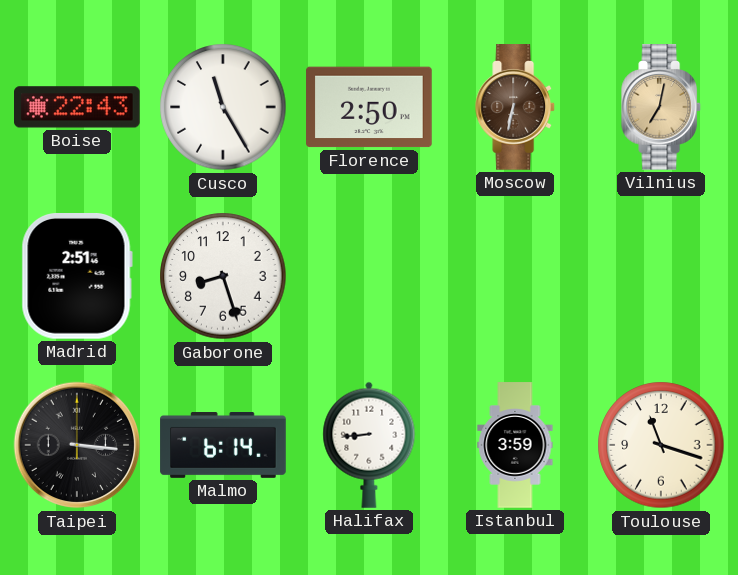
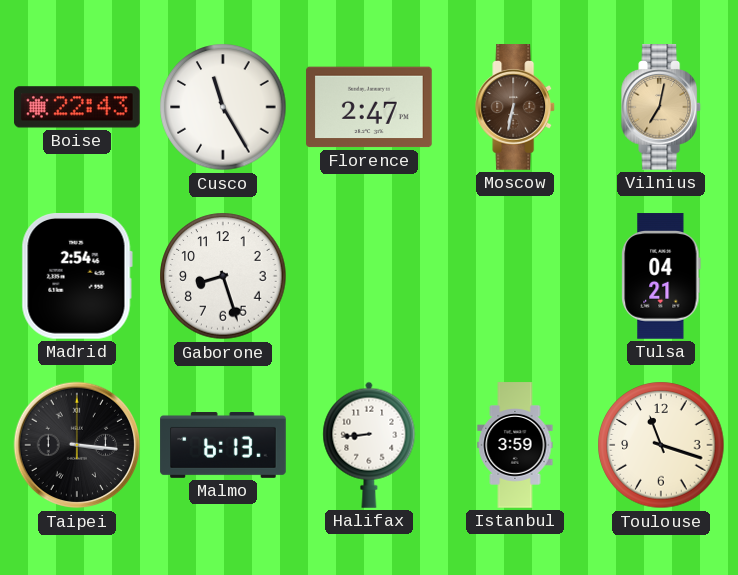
Florence: 2:50 -> 2:47 (369, 107)
Madrid: 2:51 -> 2:54 (77, 277)
Tulsa: none -> 04:21 (661, 276)
Malmo: 6:14 -> 6:13 (223, 446)
